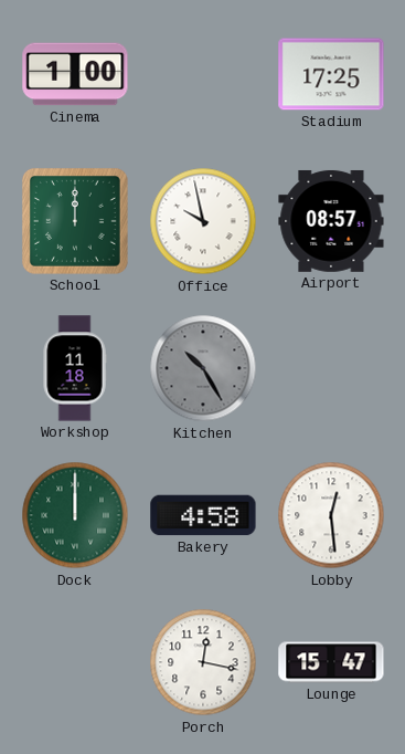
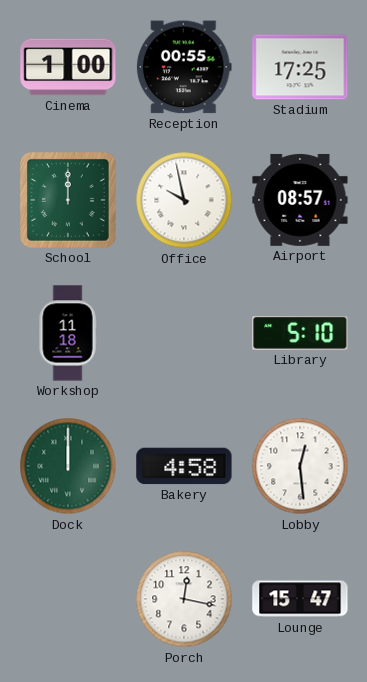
Reception: none -> 00:55 (184, 67)
Kitchen: 10:25 -> none (203, 368)
Library: none -> 5:10 (300, 334)
